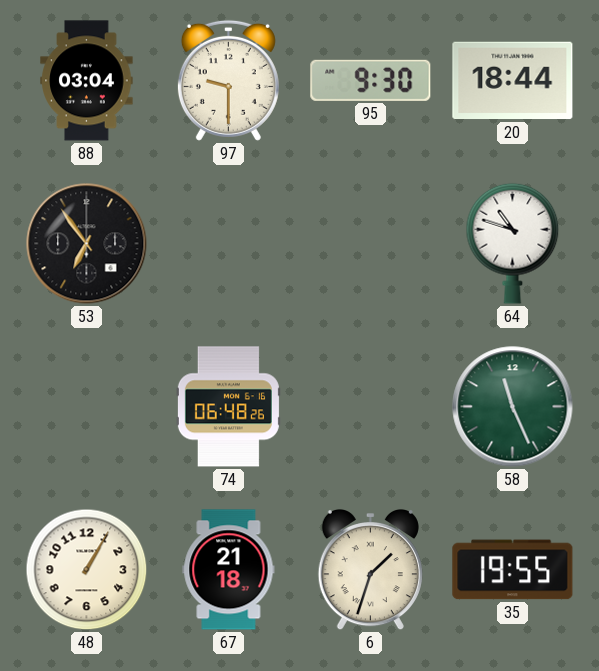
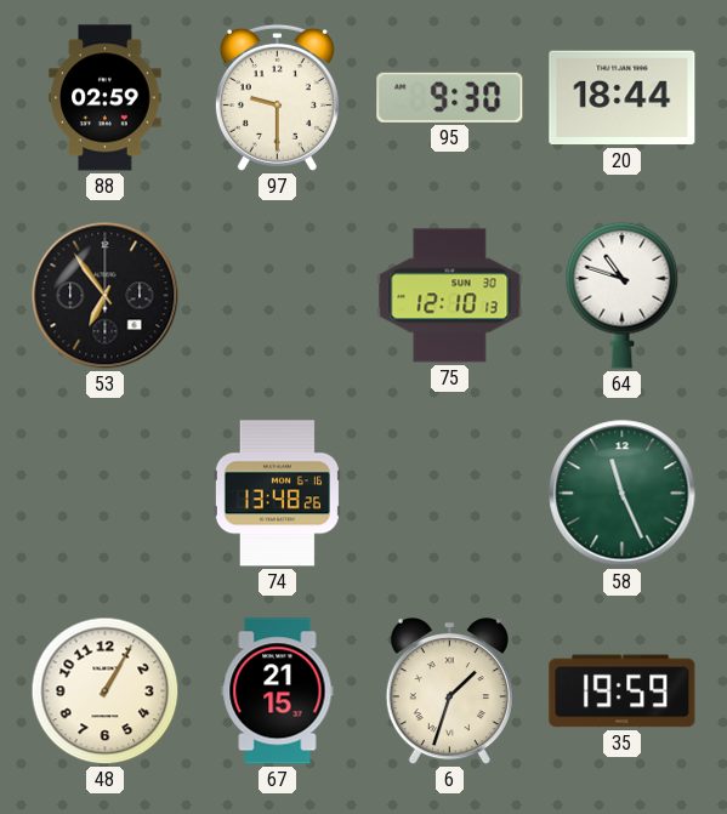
88: 03:04 -> 02:59 (106, 98)
75: none -> 12:10 (450, 296)
74: 06:48 -> 13:48 (277, 494)
67: 21:18 -> 21:15 (278, 691)
35: 19:55 -> 19:59 (623, 691)
